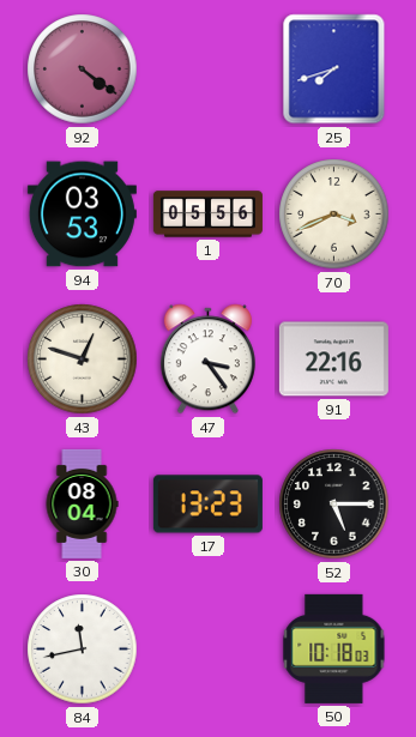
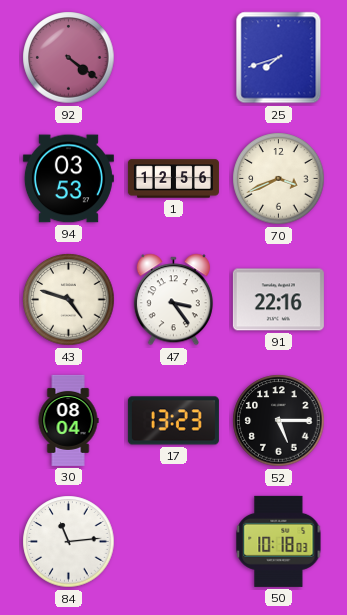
1: 05:56 -> 12:56 (173, 179)
43: 12:48 -> 4:48 (69, 300)
84: 11:43 -> 11:14 (69, 542)
